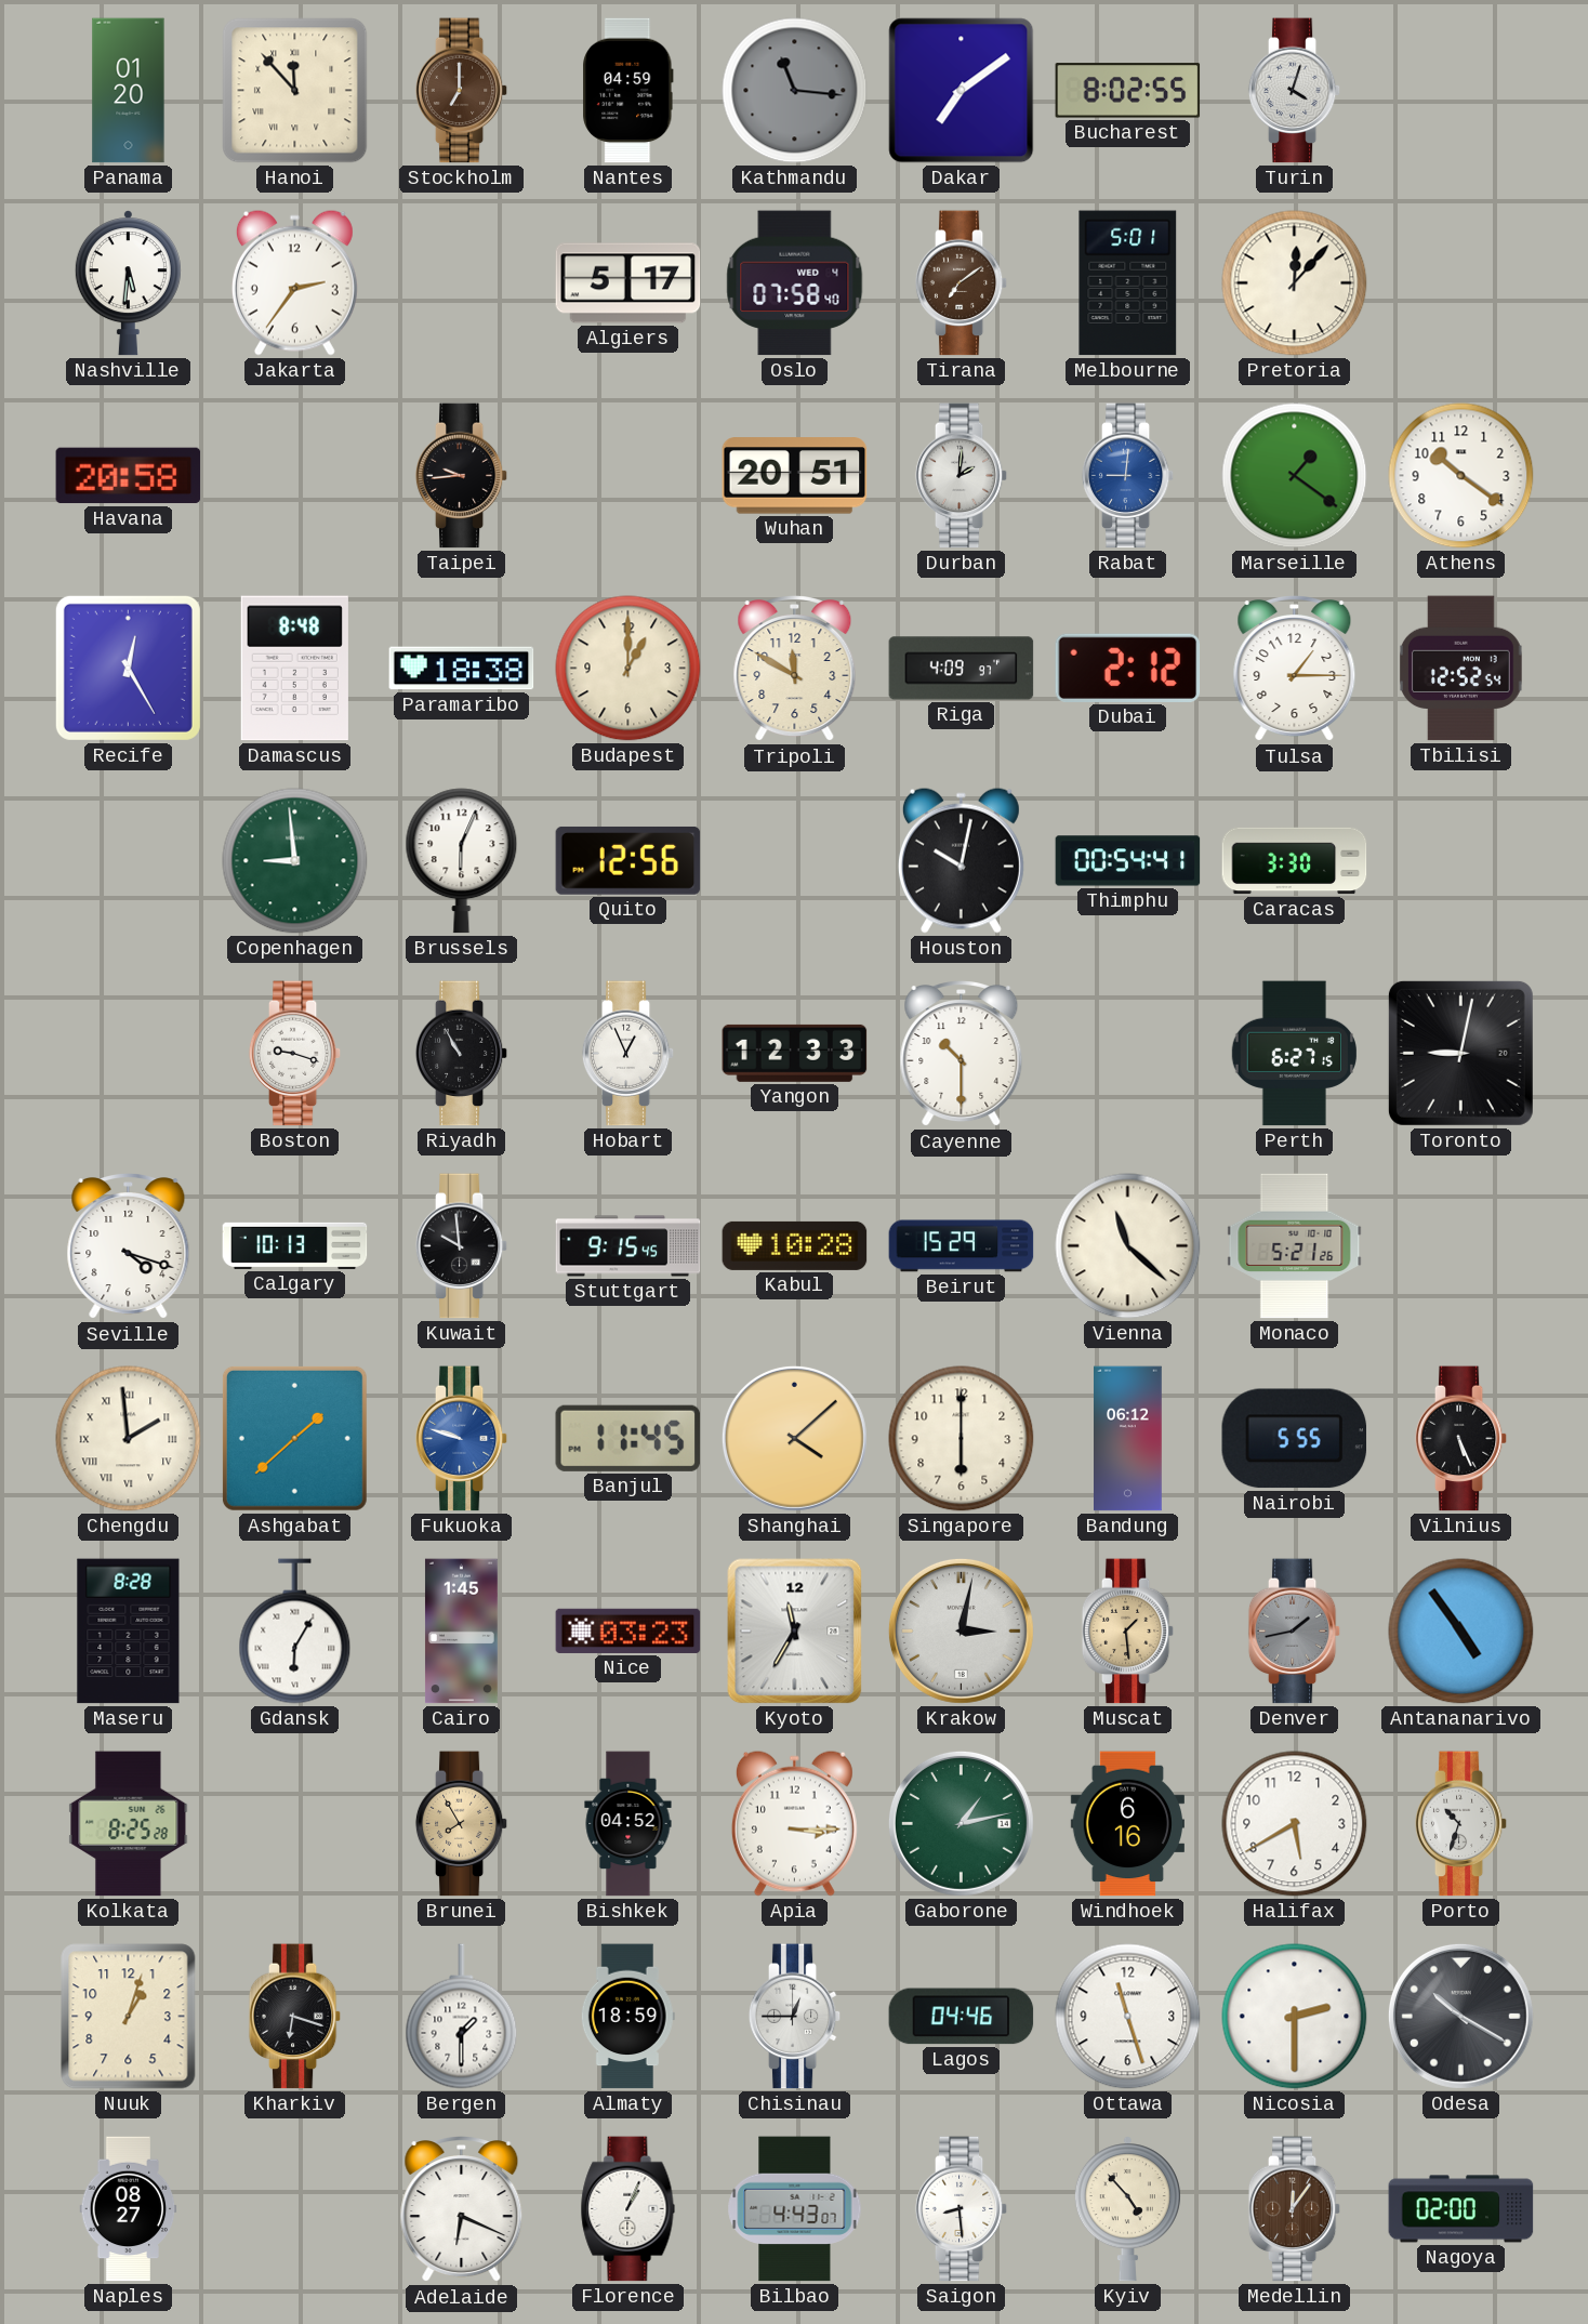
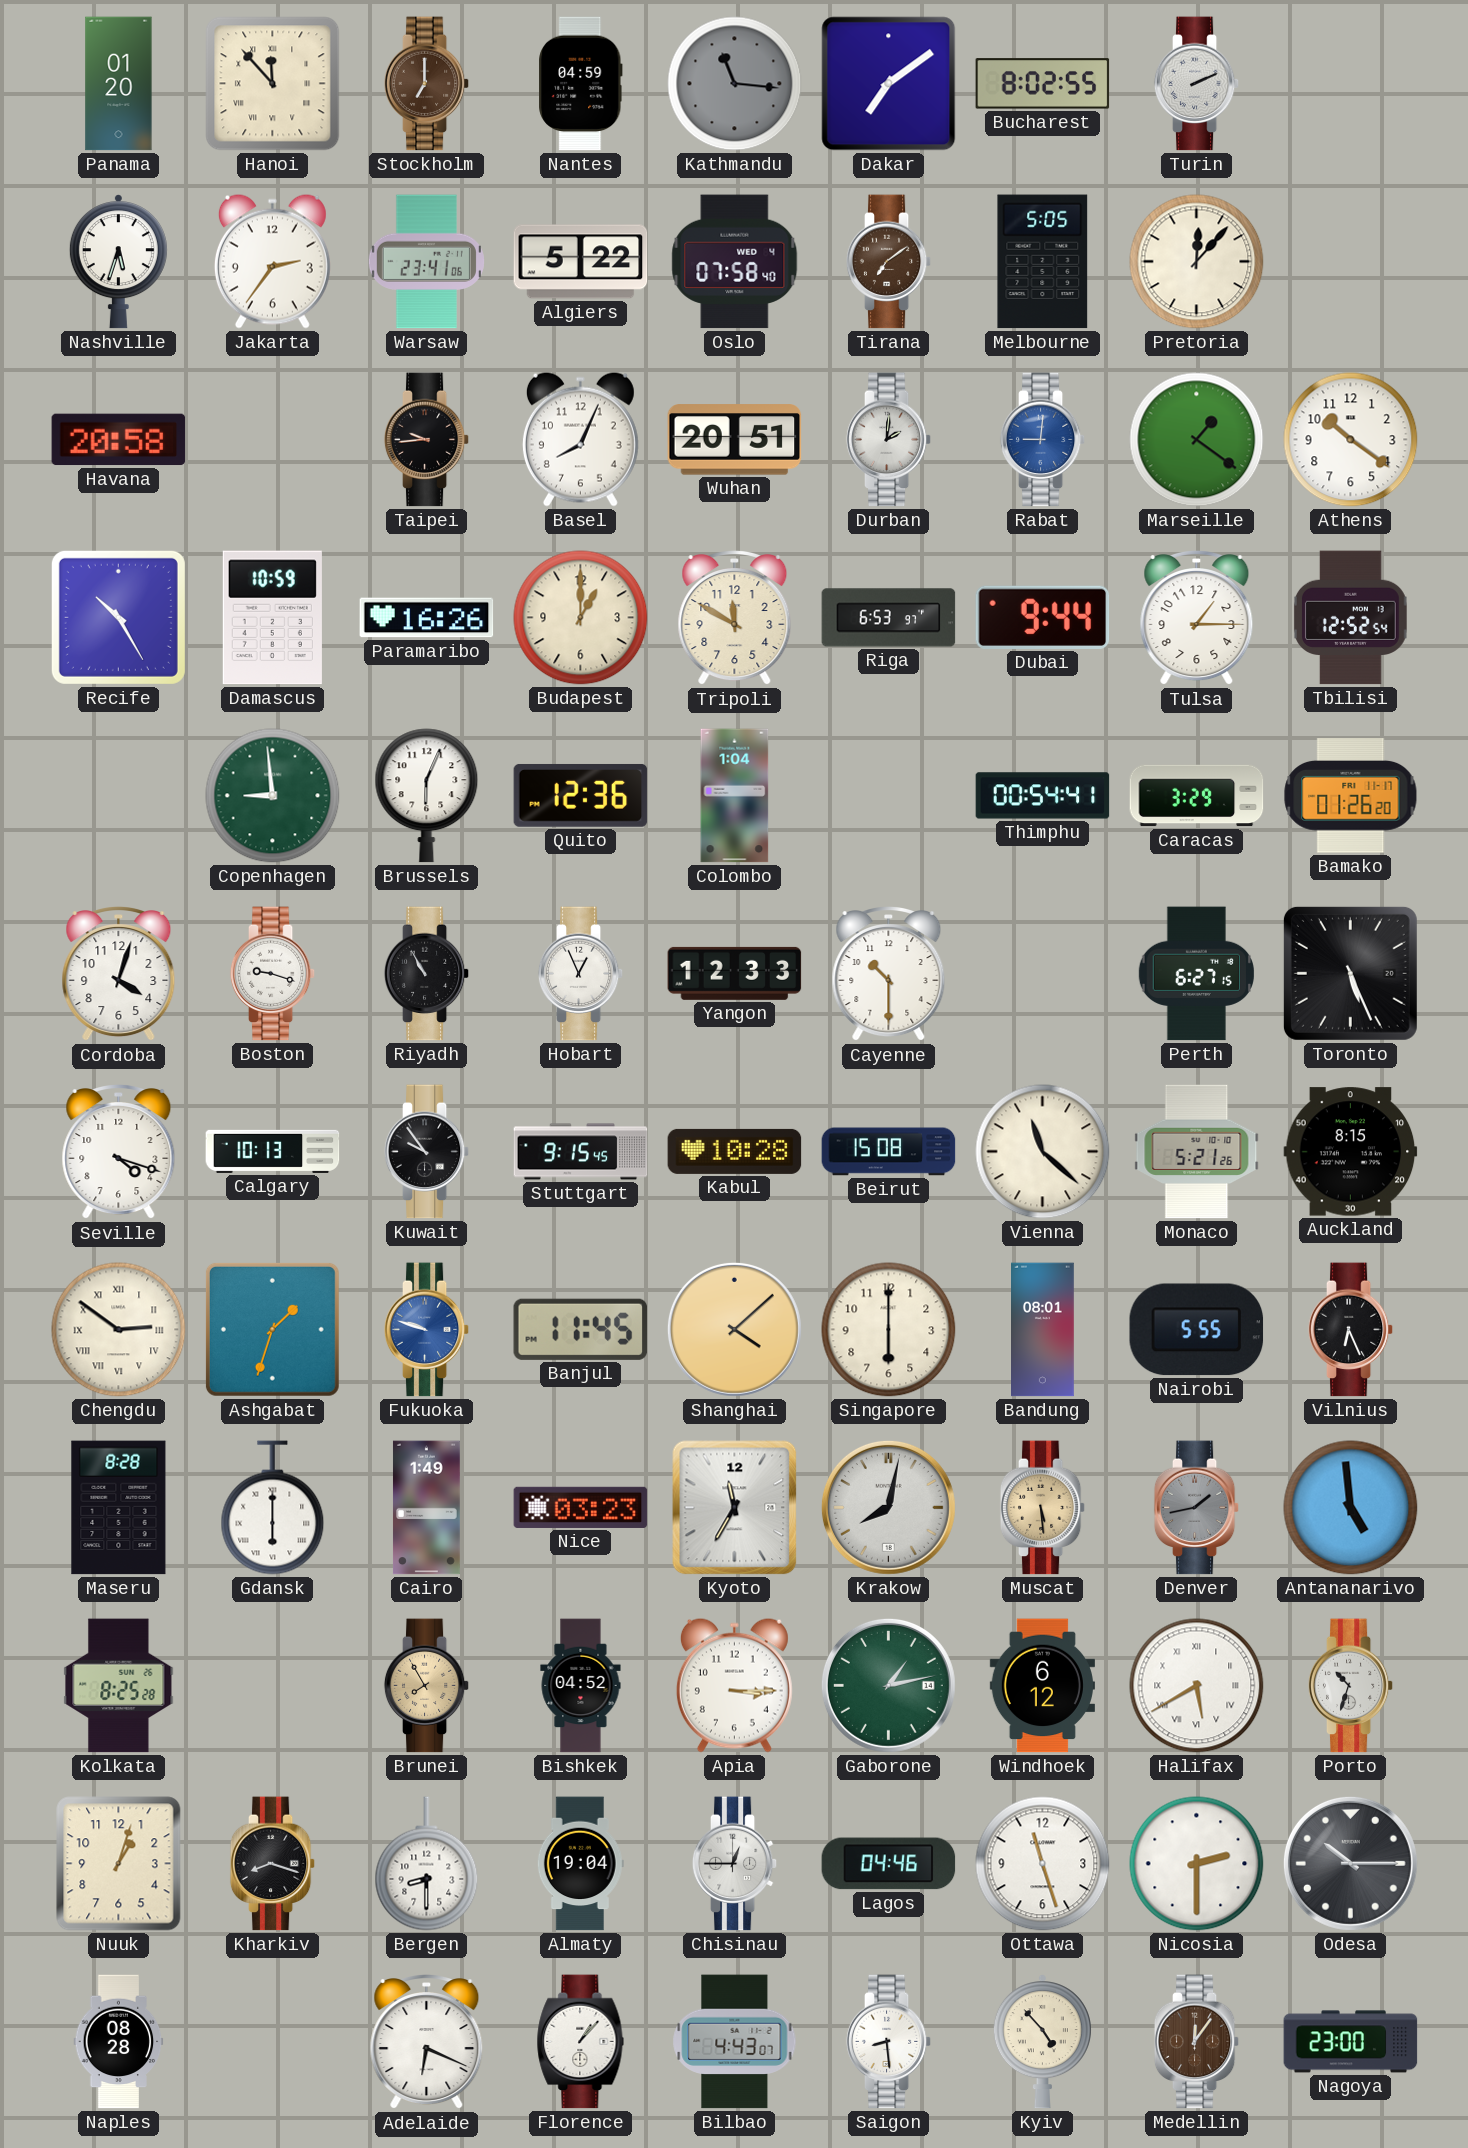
Turin: 4:03 -> 2:11 (1197, 84)
Nashville: 5:31 -> 5:33 (118, 262)
Warsaw: none -> 23:41 (426, 262)
Algiers: 5:17 -> 5:22 (581, 262)
Melbourne: 5:01 -> 5:05 (1043, 262)
Basel: none -> 8:04 (580, 439)
Recife: 12:25 -> 10:25 (118, 617)
Damascus: 8:48 -> 10:59 (272, 618)
Paramaribo: 18:38 -> 16:26 (427, 618)
Riga: 4:09 -> 6:53 (889, 618)
Dubai: 2:12 -> 9:44 (1043, 617)
Quito: 12:56 -> 12:36 (581, 796)
Colombo: none -> 1:04 (735, 796)
Houston: 10:02 -> none (961, 860)
Caracas: 3:30 -> 3:29 (1197, 796)
Bamako: none -> 01:26 (1351, 796)
Cordoba: none -> 4:03 (119, 975)
Toronto: 9:02 -> 5:26 (1350, 973)
Kuwait: 9:59 -> 9:54 (427, 1152)
Beirut: 15:29 -> 15:08 (889, 1152)
Auckland: none -> 8:15 (1351, 1152)
Chengdu: 1:59 -> 2:51 (119, 1330)
Ashgabat: 1:38 -> 1:33 (272, 1329)
Bandung: 06:12 -> 08:01 (1043, 1330)
Vilnius: 5:26 -> 6:26 (1351, 1330)
Gdansk: 6:05 -> 6:00 (273, 1508)
Cairo: 1:45 -> 1:49 (426, 1508)
Krakow: 3:02 -> 8:02 (888, 1507)
Muscat: 1:29 -> 5:29 (1043, 1508)
Antananarivo: 4:54 -> 4:59 (1351, 1508)
Windhoek: 6:16 -> 6:12 (1042, 1686)
Halifax numerals: Arabic -> Roman (1197, 1686)
Kharkiv: 6:18 -> 8:18 (273, 1864)
Bergen: 1:30 -> 8:30 (427, 1864)
Almaty: 18:59 -> 19:04 (580, 1864)
Odesa: 10:20 -> 10:15 (1350, 1863)
Naples: 08:27 -> 08:28 (119, 2042)
Florence: 1:04 -> 1:07 (581, 2042)
Nagoya: 02:00 -> 23:00 (1351, 2042)
